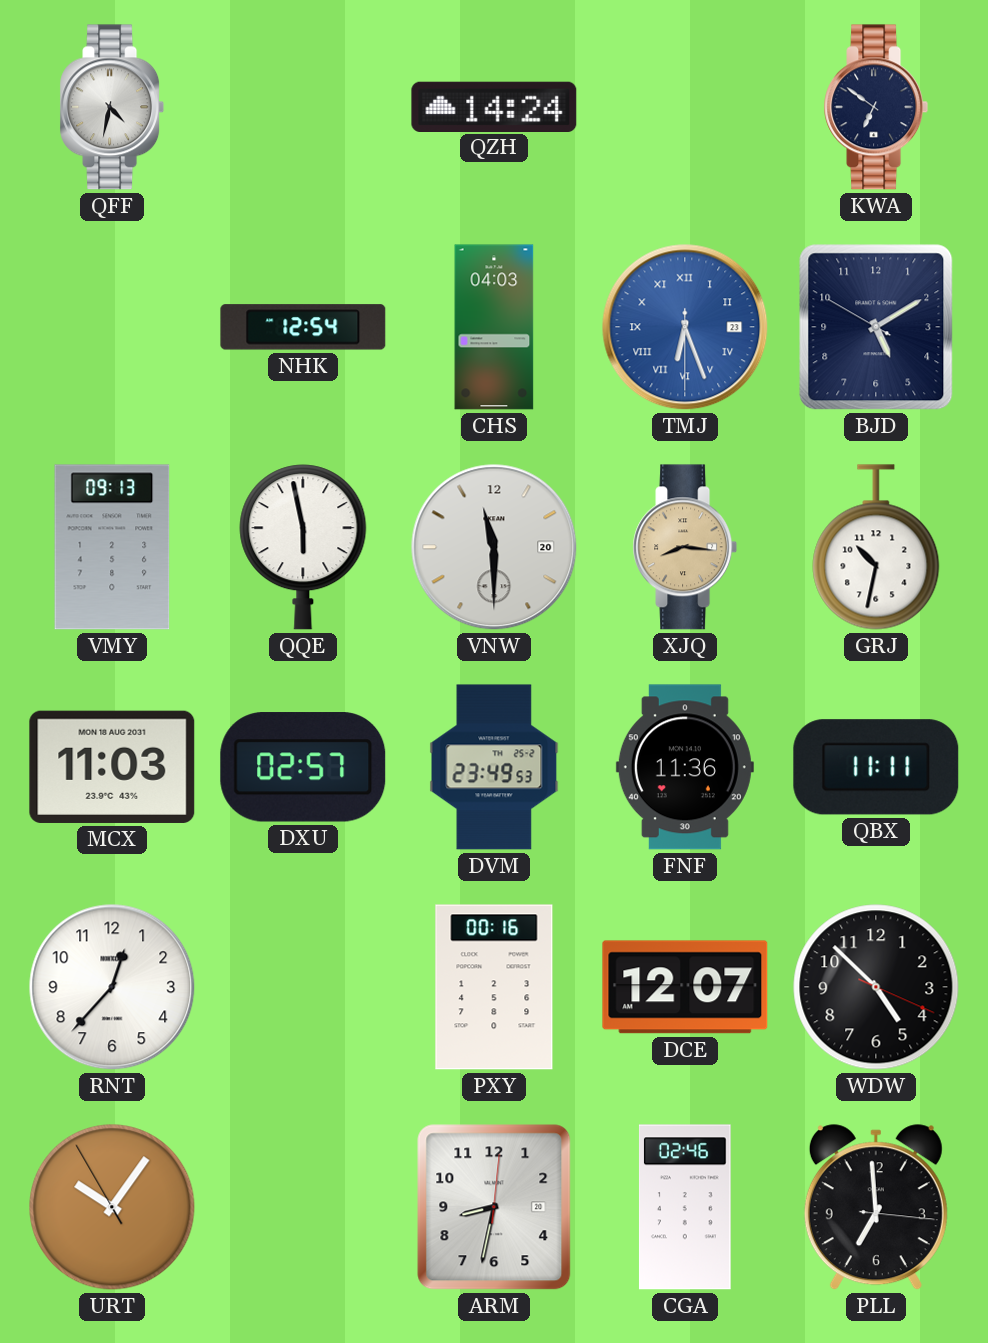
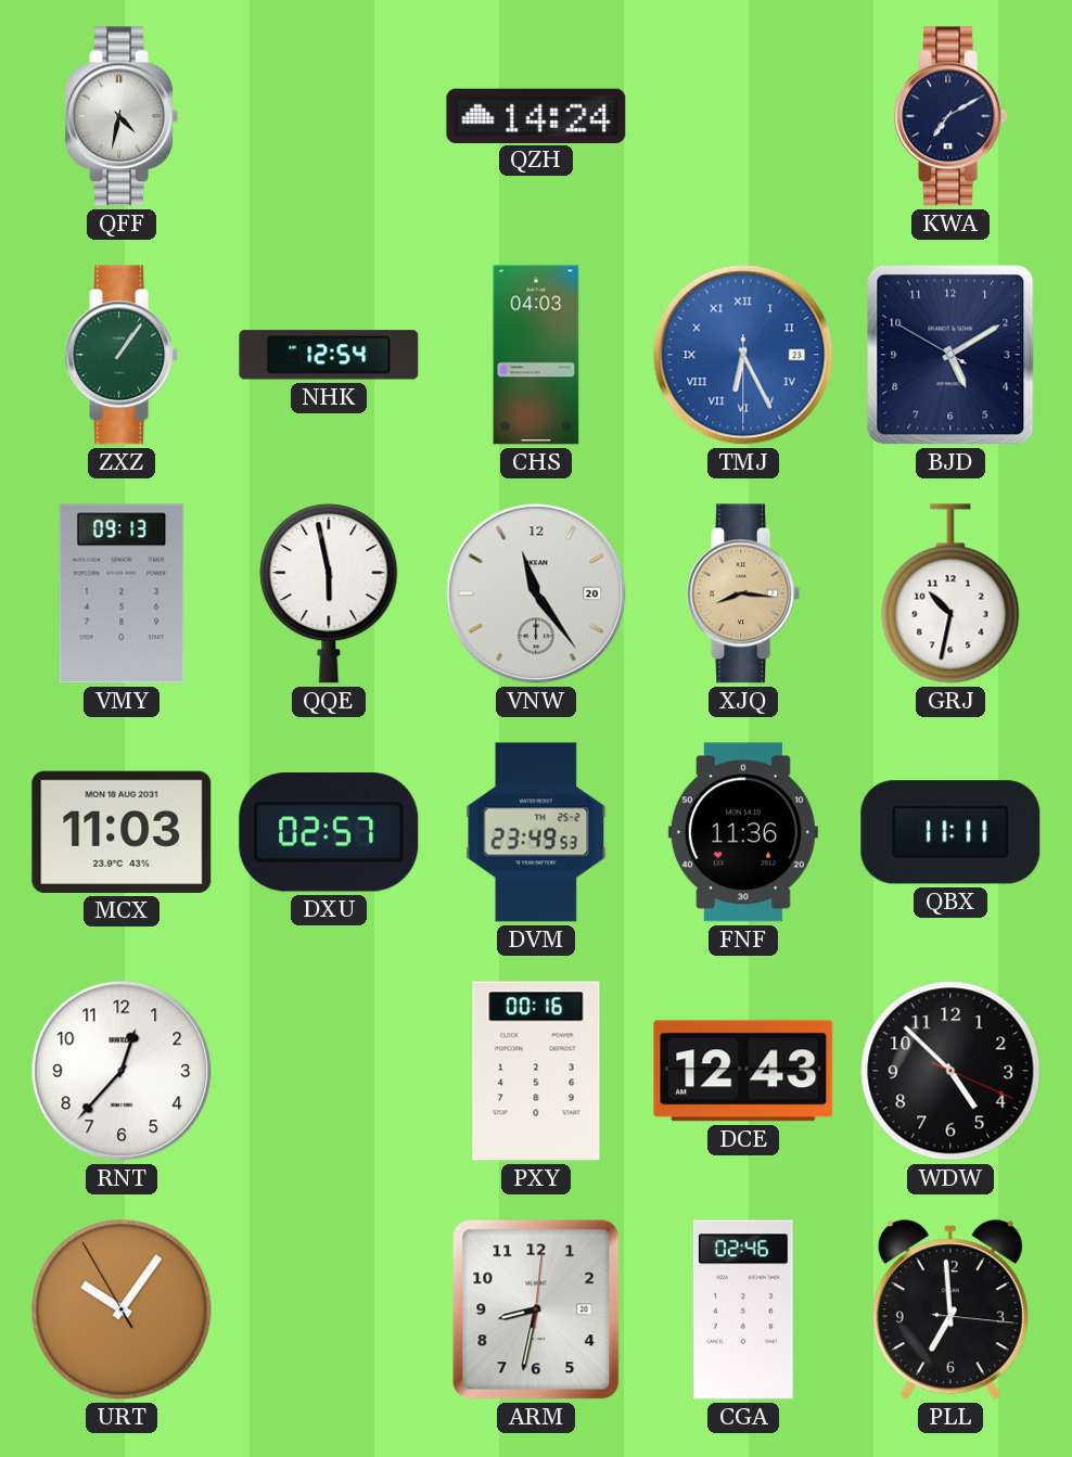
KWA: 6:51 -> 7:10 (950, 116)
ZXZ: none -> 1:06 (122, 355)
TMJ: 6:26 -> 6:25 (743, 355)
VNW: 11:30 -> 11:24 (536, 593)
DCE: 12:07 -> 12:43 (743, 1071)
